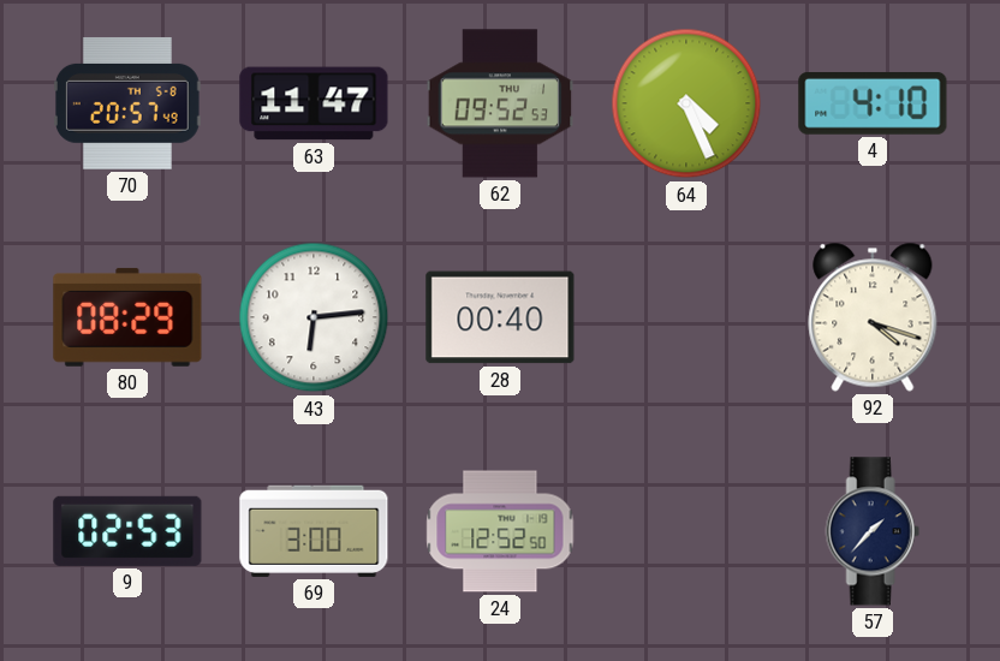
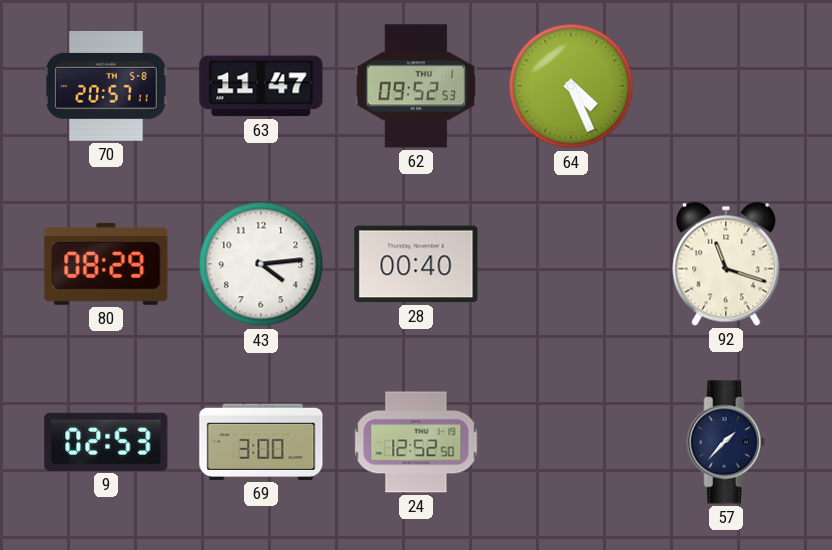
70: 20:57:49 -> 20:57:11 (106, 86)
4: 4:10 -> none (873, 105)
43: 6:14 -> 4:14 (261, 264)
92: 4:18 -> 11:18 (726, 264)
